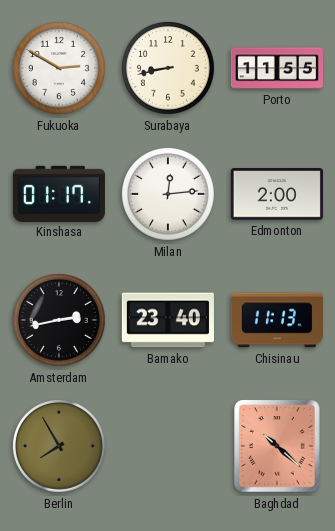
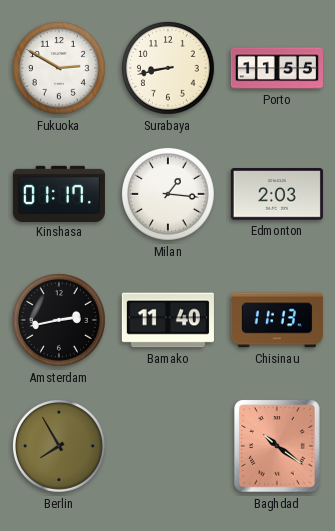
Milan: 12:14 -> 1:16 (169, 195)
Edmonton: 2:00 -> 2:03 (277, 194)
Bamako: 23:40 -> 11:40 (168, 320)
Baghdad: 10:22 -> 10:21 (277, 446)
